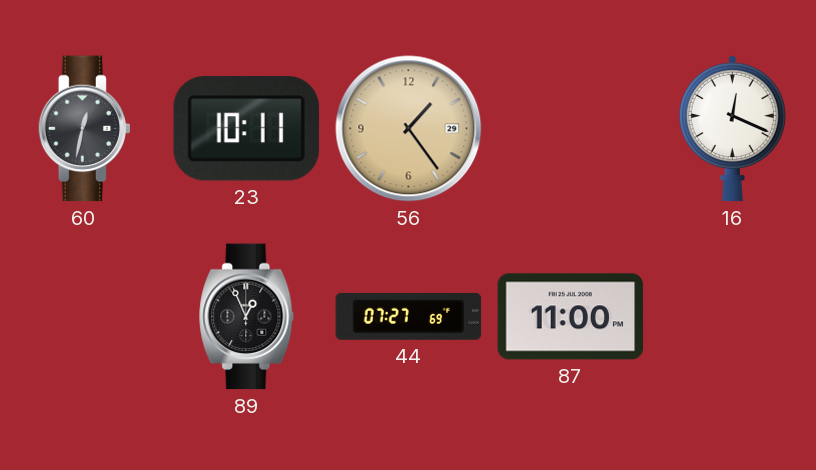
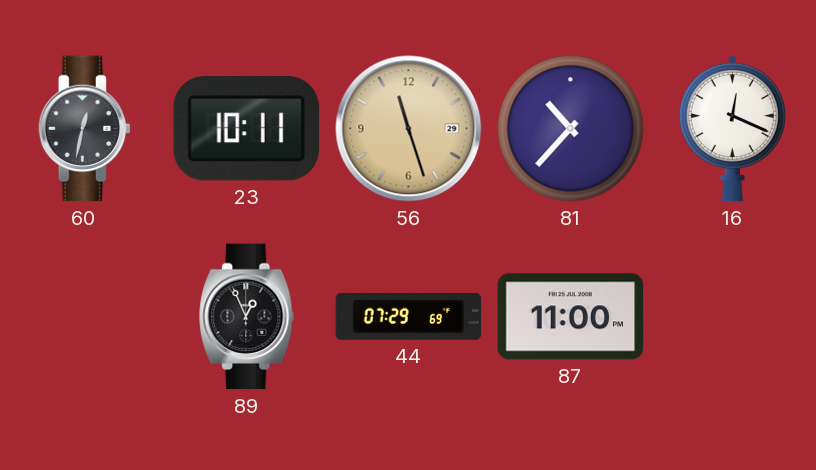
56: 1:24 -> 11:27 (409, 129)
81: none -> 10:37 (571, 129)
44: 07:27 -> 07:29 (409, 316)
